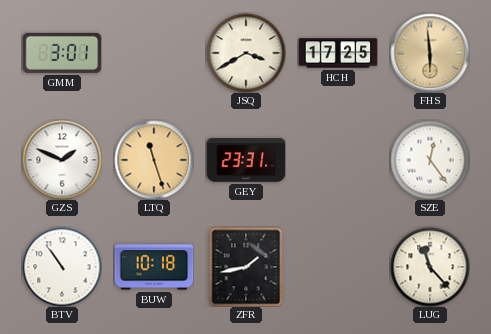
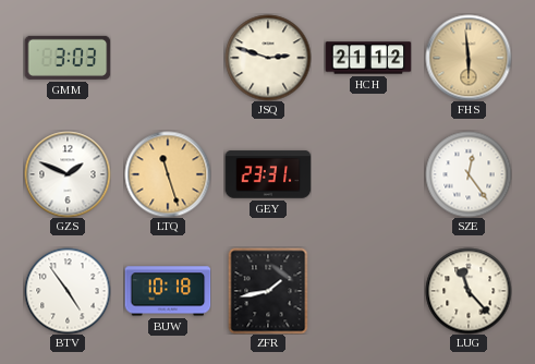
GMM: 3:01 -> 3:03 (68, 58)
JSQ: 3:40 -> 2:48 (268, 58)
HCH: 17:25 -> 21:12 (368, 58)
BTV: 10:54 -> 4:54 (68, 291)
